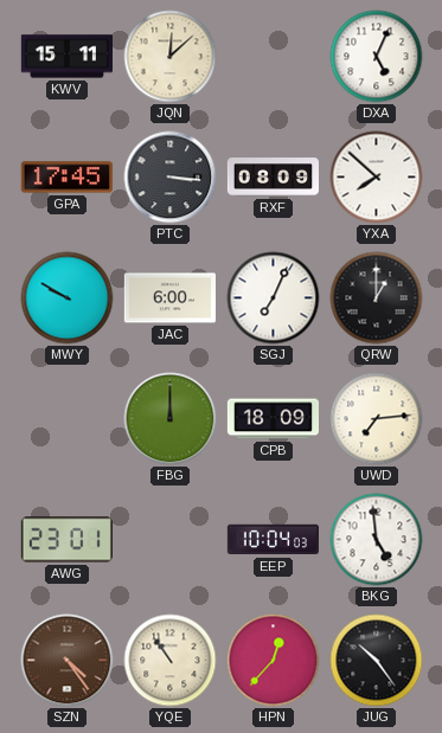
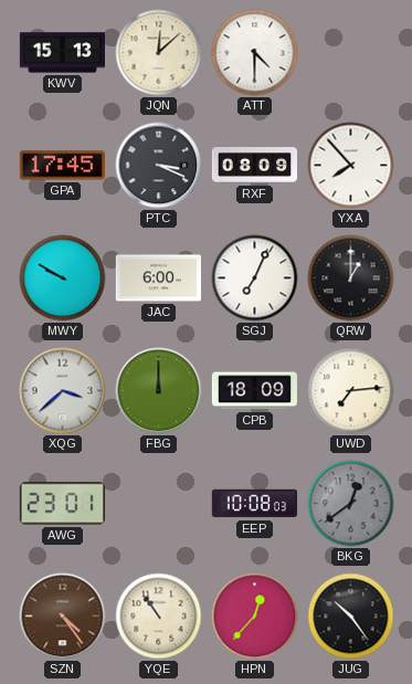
KWV: 15:11 -> 15:13 (62, 53)
ATT: none -> 4:30 (255, 53)
DXA: 5:04 -> none (377, 57)
PTC: 3:16 -> 3:19 (159, 166)
YXA: 7:52 -> 7:53 (351, 166)
XQG: none -> 3:38 (63, 391)
EEP: 10:04 -> 10:08 (254, 504)
BKG: 4:59 -> 12:39 (351, 504)
BKG dial: white -> grey (351, 504)
